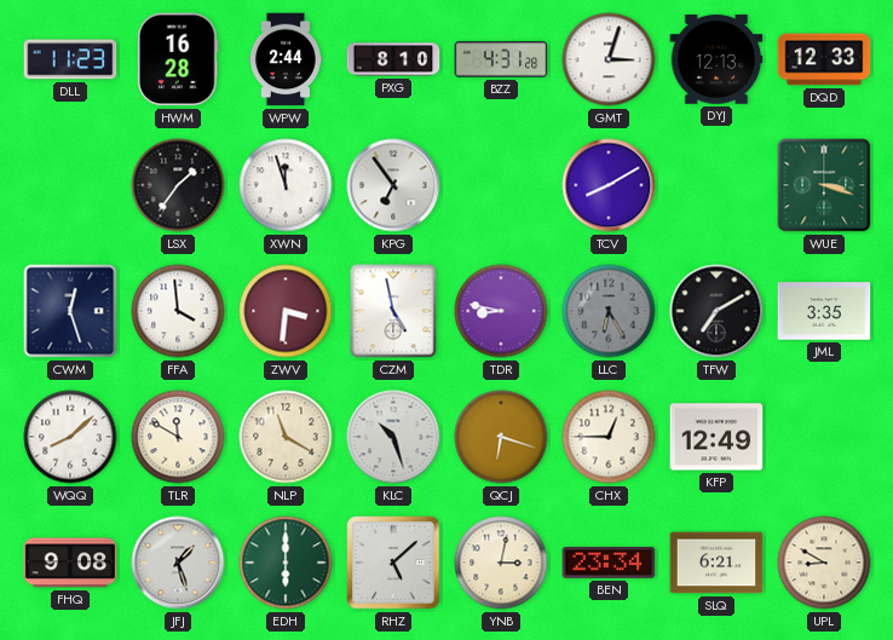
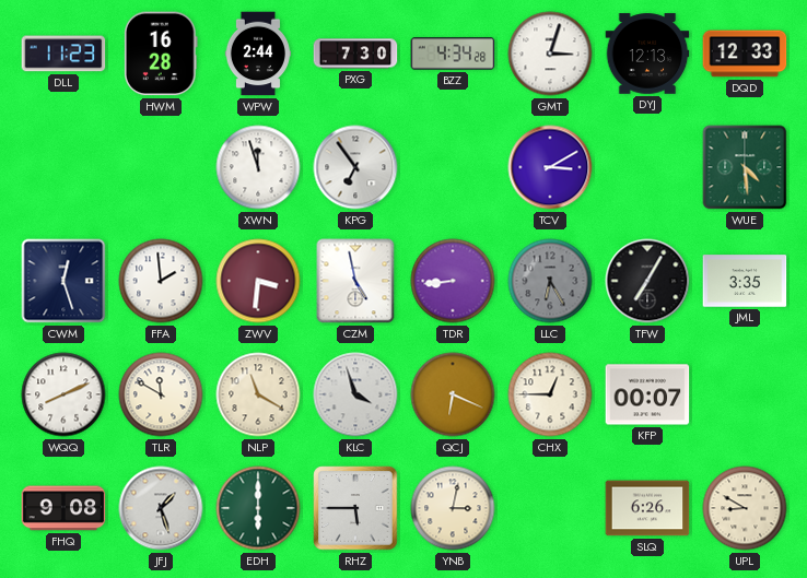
PXG: 8:10 -> 7:30 (355, 54)
BZZ: 4:31 -> 4:34 (453, 54)
LSX: 1:36 -> none (178, 185)
TCV: 8:10 -> 3:10 (550, 167)
WUE: 3:18 -> 4:29 (745, 167)
FFA: 3:59 -> 1:59 (161, 281)
TDR: 8:47 -> 8:44 (453, 281)
TFW: 7:10 -> 7:05 (647, 281)
WQQ: 8:08 -> 8:11 (63, 394)
KLC: 10:27 -> 3:57 (355, 394)
QCJ: 6:18 -> 6:19 (453, 394)
KFP: 12:49 -> 00:07 (647, 394)
RHZ: 5:08 -> 5:45 (355, 508)
BEN: 23:34 -> none (609, 563)
SLQ: 6:21 -> 6:26 (647, 508)
